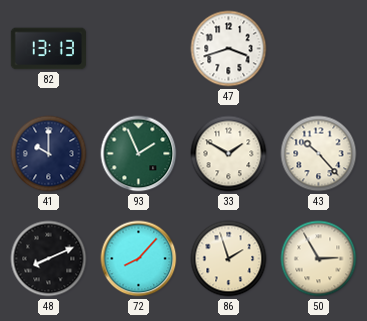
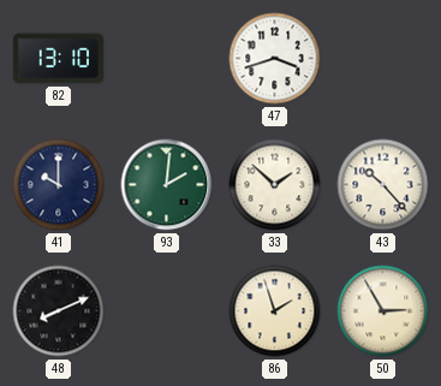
82: 13:13 -> 13:10 (59, 59)
93: 1:56 -> 2:01 (167, 185)
33: 1:50 -> 1:52 (275, 185)
72: 8:07 -> none (139, 259)
